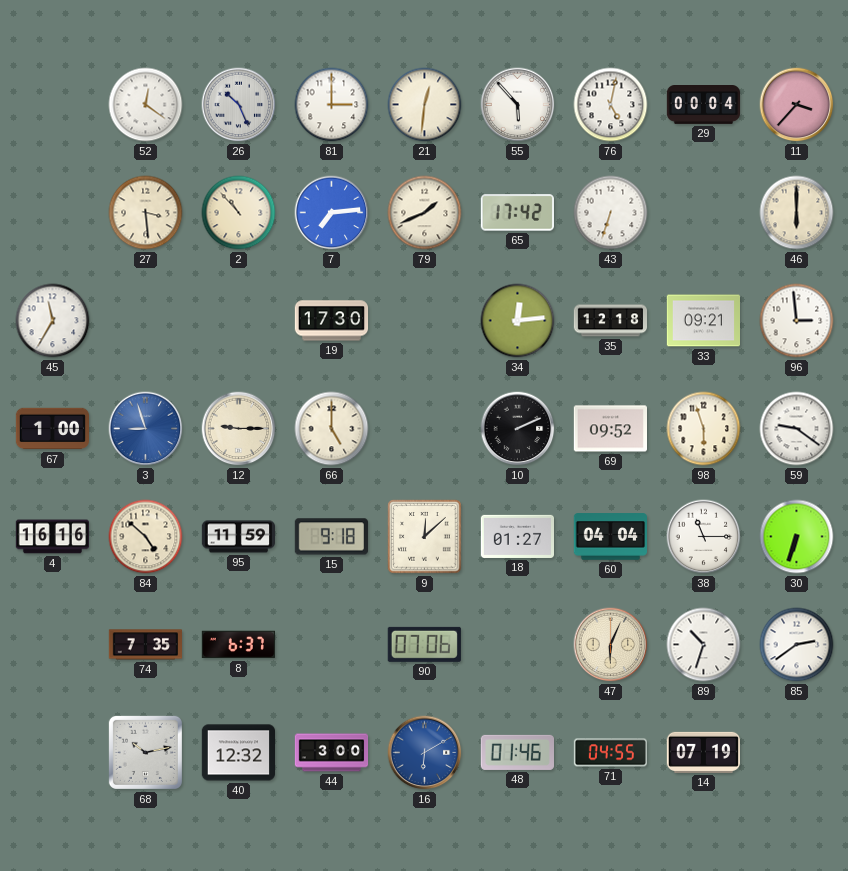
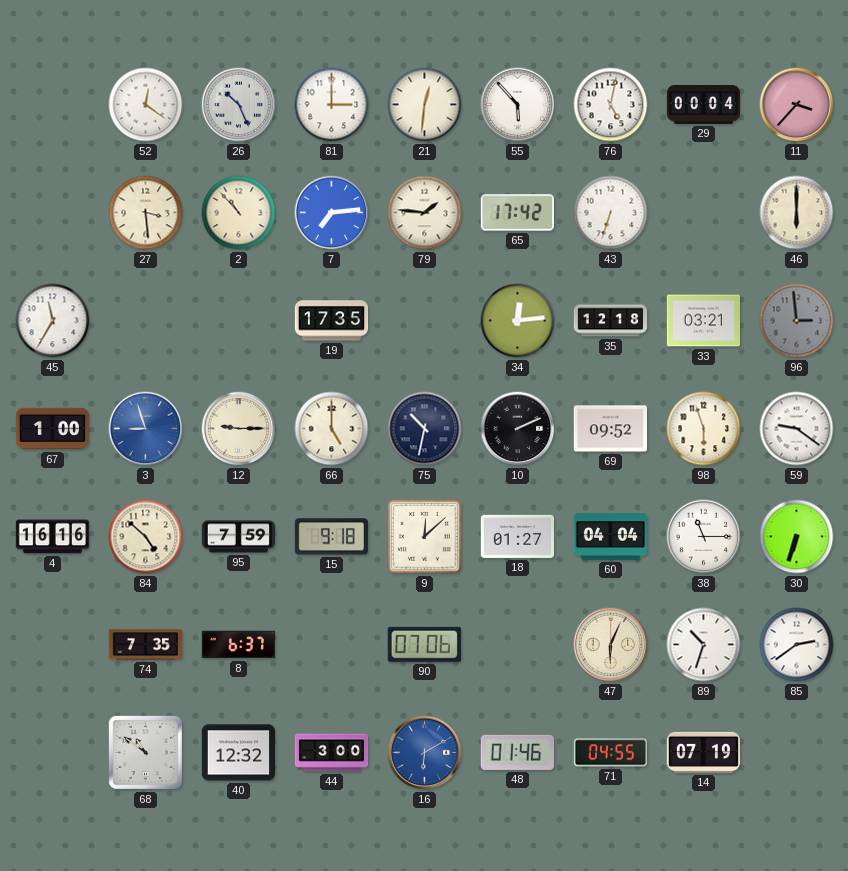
79: 1:41 -> 1:46 (425, 213)
19: 17:30 -> 17:35 (332, 321)
33: 09:21 -> 03:21 (703, 321)
96 dial: white -> grey (797, 321)
75: none -> 10:32 (425, 429)
95: 11:59 -> 7:59 (238, 537)
68: 10:13 -> 10:51 (145, 752)
